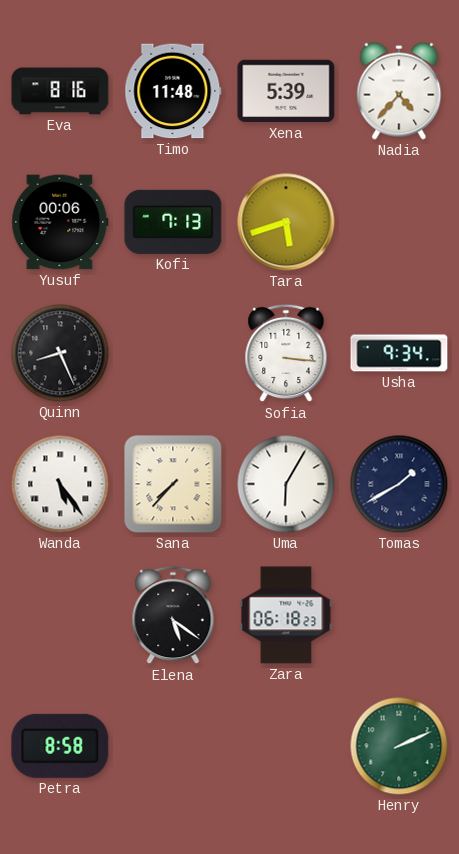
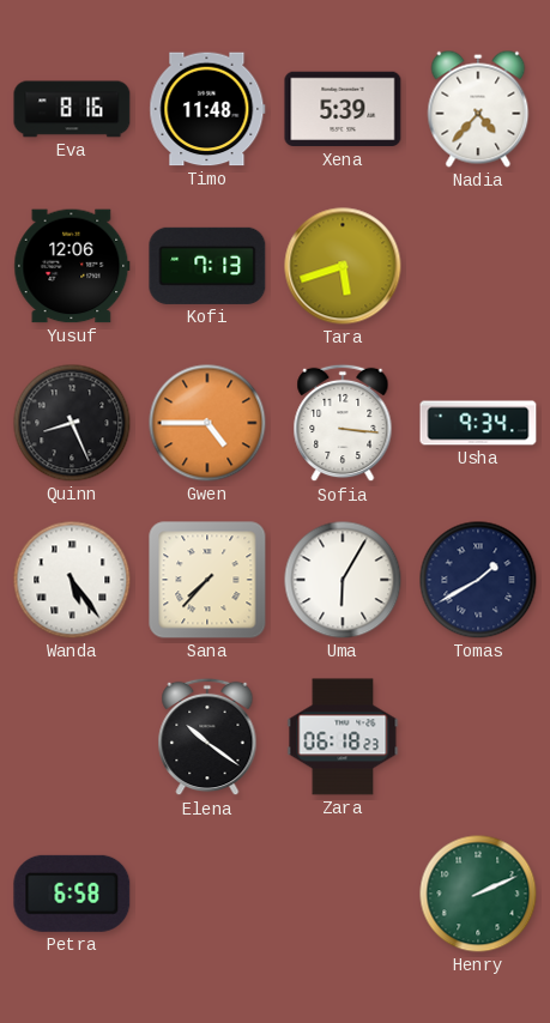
Yusuf: 00:06 -> 12:06 (72, 266)
Gwen: none -> 4:45 (207, 423)
Elena: 5:21 -> 10:21 (207, 737)
Petra: 8:58 -> 6:58 (72, 894)
